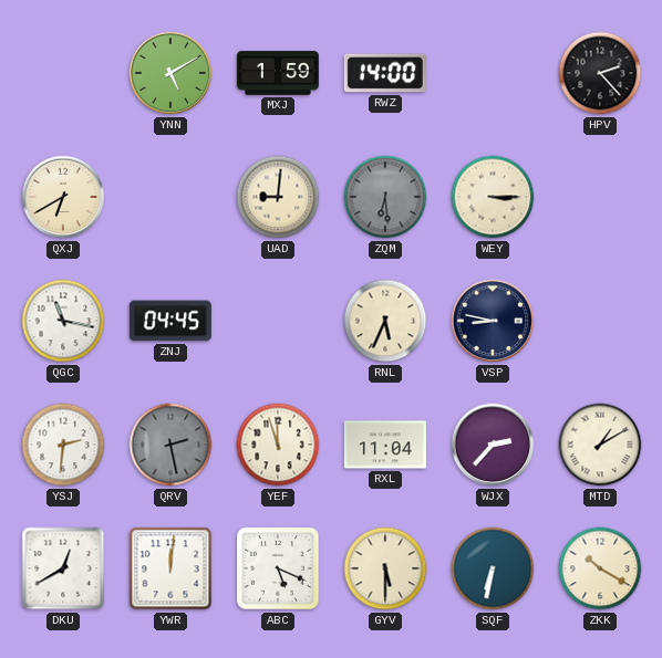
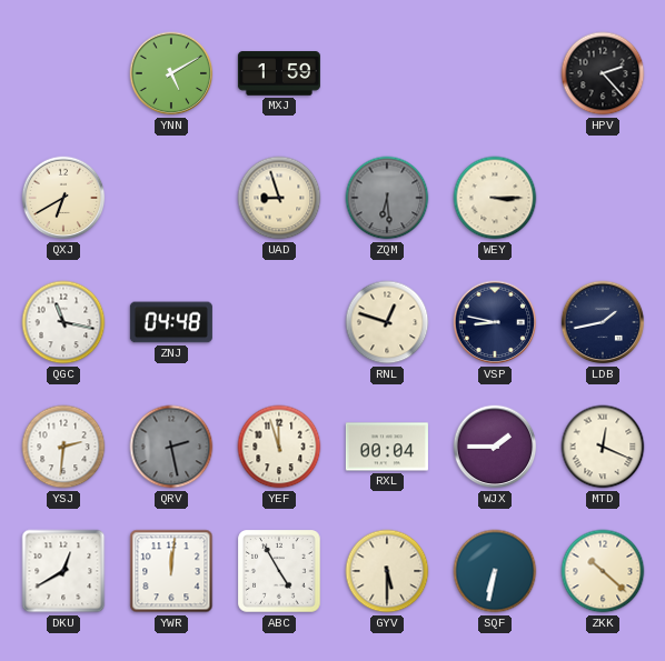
RWZ: 14:00 -> none (385, 73)
UAD: 9:01 -> 8:57 (279, 198)
ZNJ: 04:45 -> 04:48 (171, 322)
RNL: 5:34 -> 12:48 (387, 322)
LDB: none -> 1:43 (603, 322)
RXL: 11:04 -> 00:04 (387, 447)
WJX: 2:37 -> 1:45 (495, 447)
MTD: 1:10 -> 12:19 (603, 447)
ABC: 5:19 -> 4:55 (279, 571)
ZKK: 10:20 -> 10:22 (603, 571)
